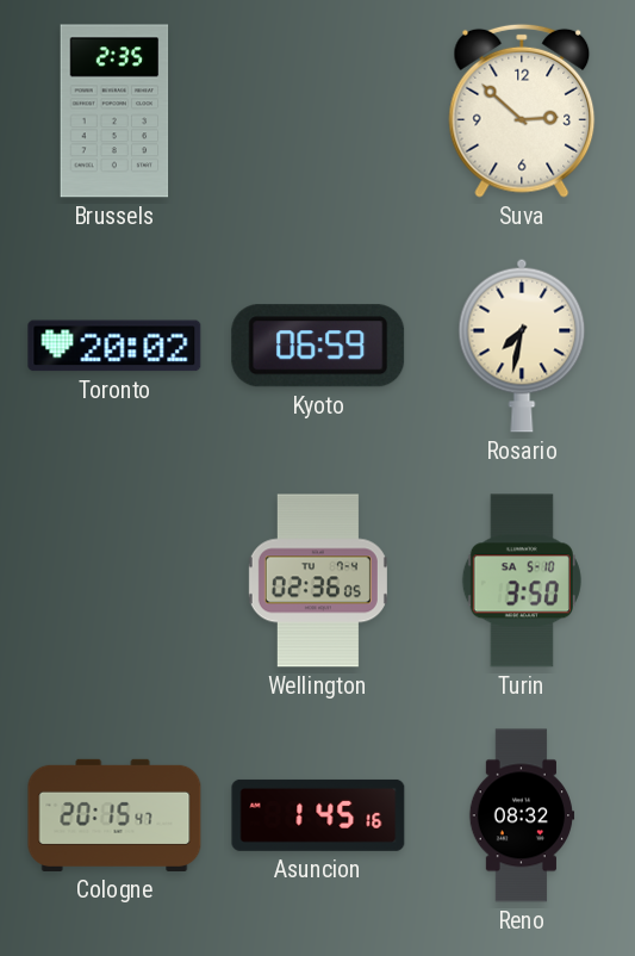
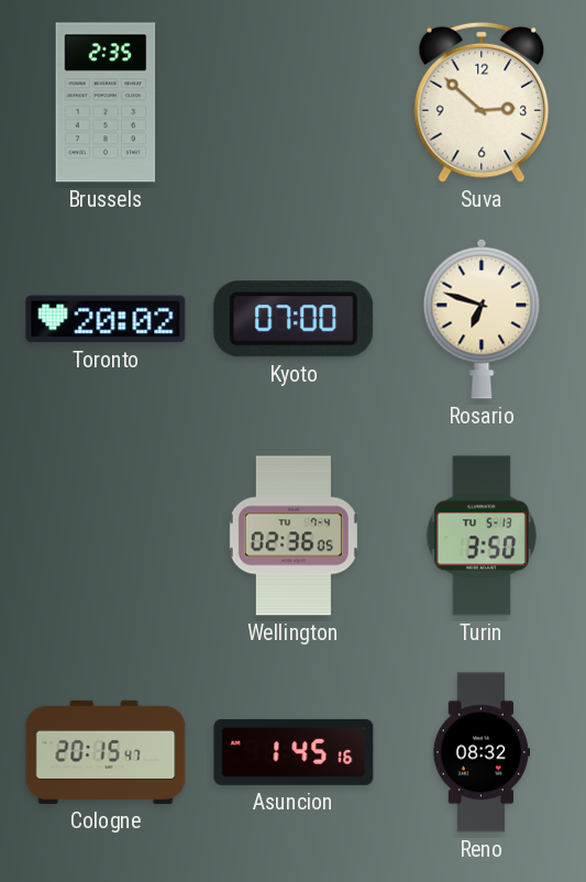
Kyoto: 06:59 -> 07:00 (294, 319)
Rosario: 7:32 -> 6:48 (482, 319)
Turin date: SA 5-10 -> TU 5-13 (482, 536)
